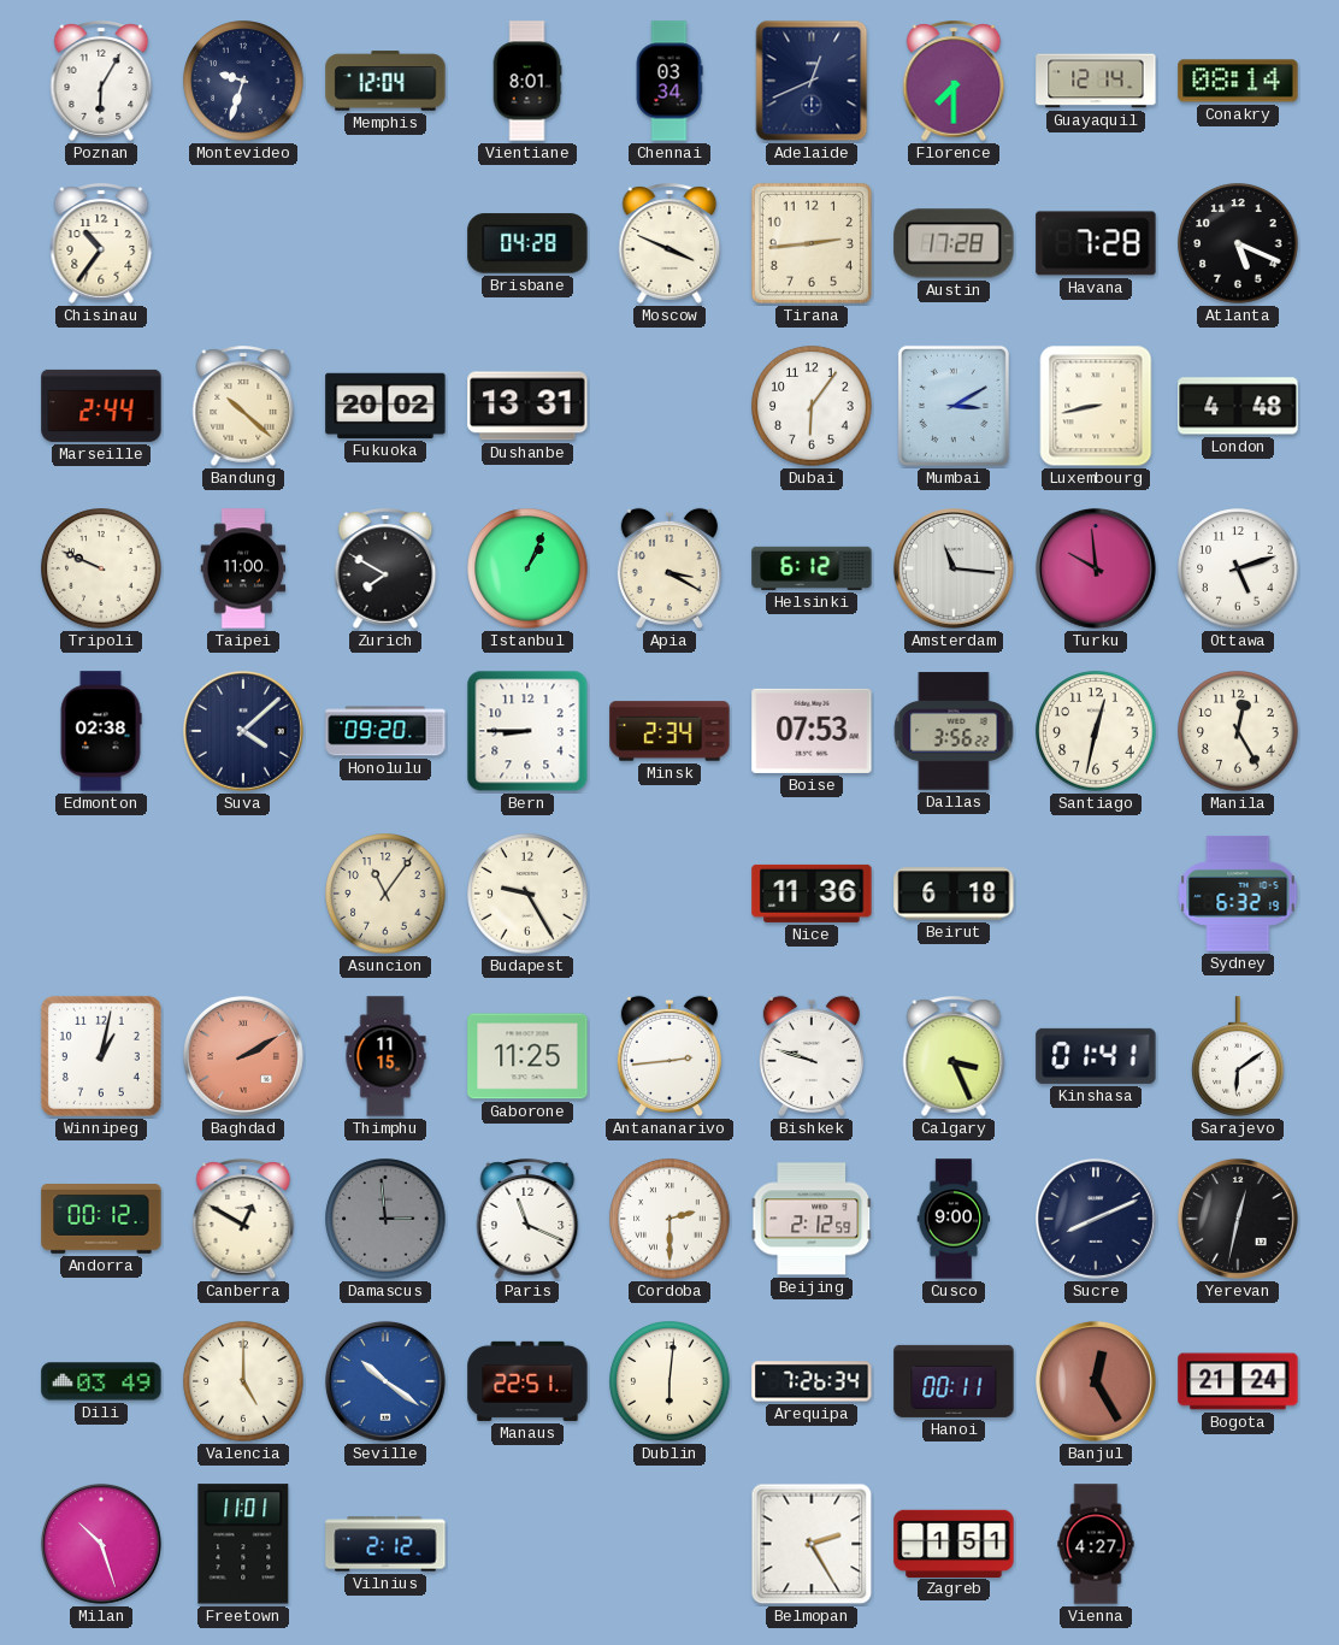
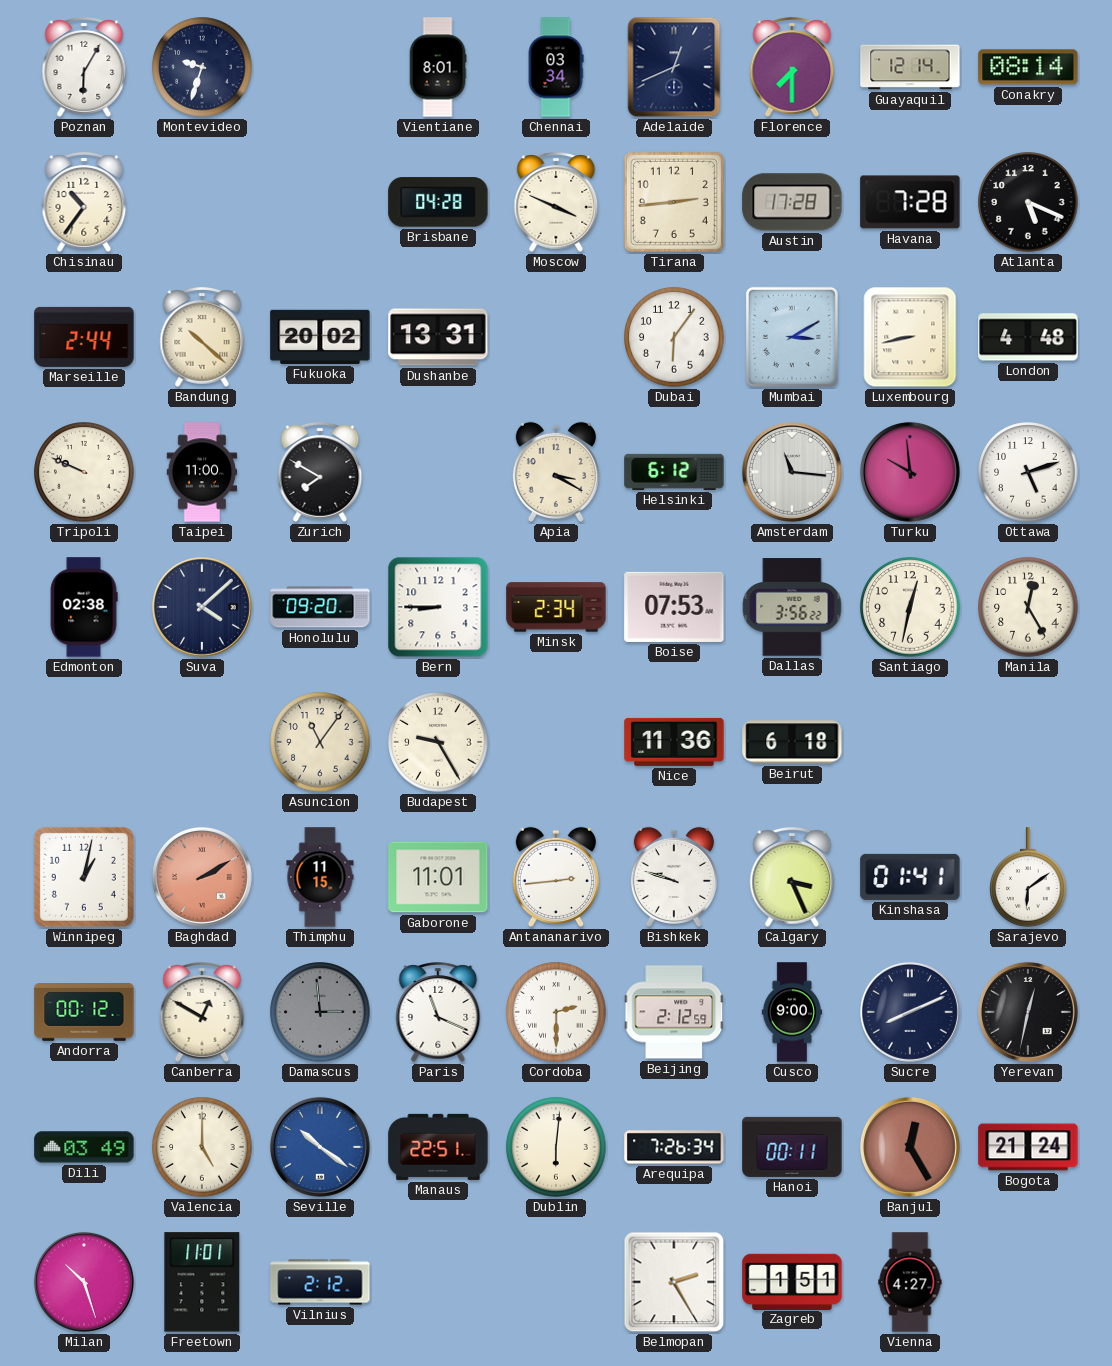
Memphis: 12:04 -> none (385, 81)
Istanbul: 1:04 -> none (527, 568)
Sydney: 6:32 -> none (1238, 894)
Gaborone: 11:25 -> 11:01 (438, 877)
